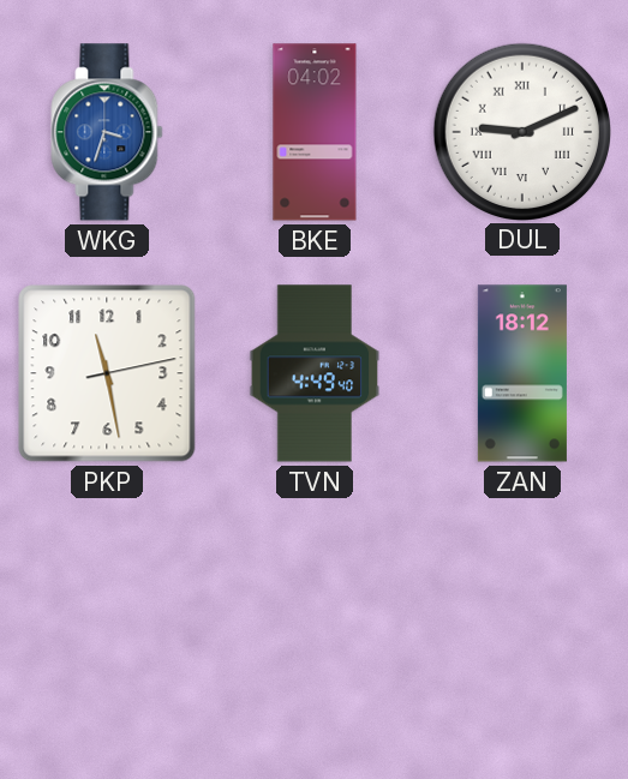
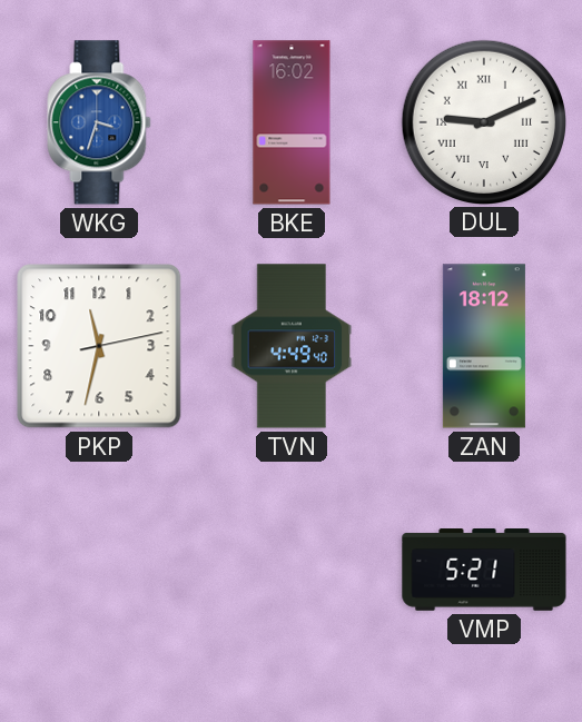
BKE: 04:02 -> 16:02 (292, 122)
PKP: 11:28 -> 11:32 (99, 346)
VMP: none -> 5:21 (484, 570)
